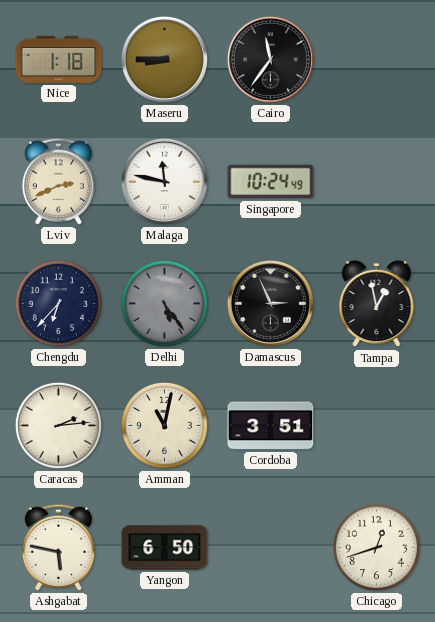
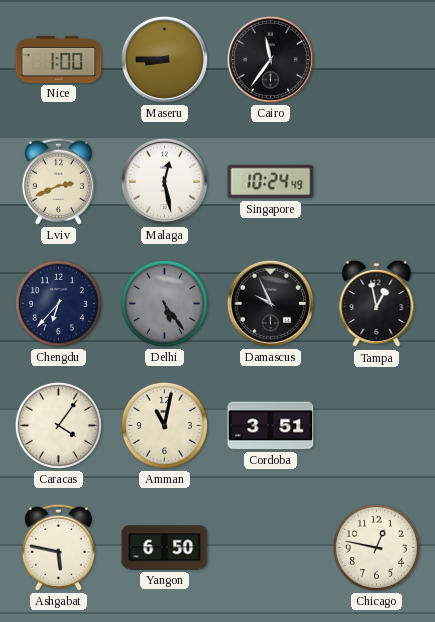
Nice: 1:18 -> 1:00 (59, 59)
Malaga: 11:47 -> 12:28 (164, 181)
Damascus: 2:56 -> 9:56 (270, 303)
Caracas: 2:14 -> 4:06 (58, 425)
Chicago: 12:42 -> 12:47 (376, 547)
